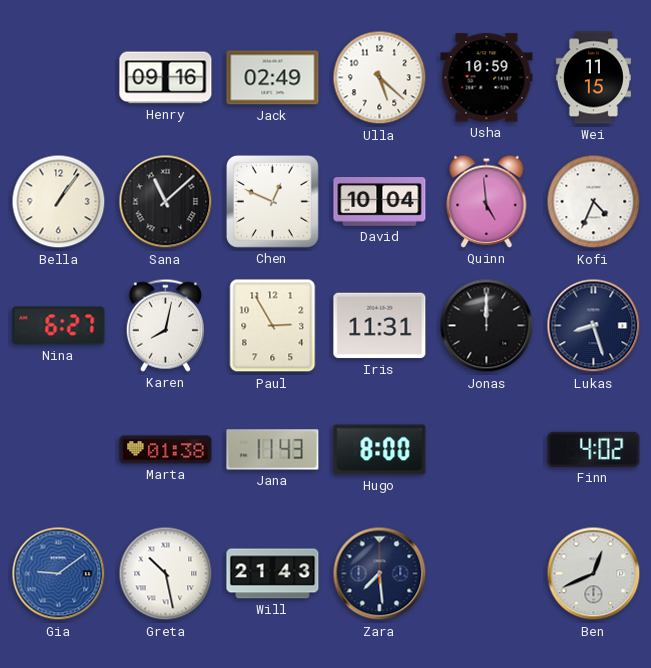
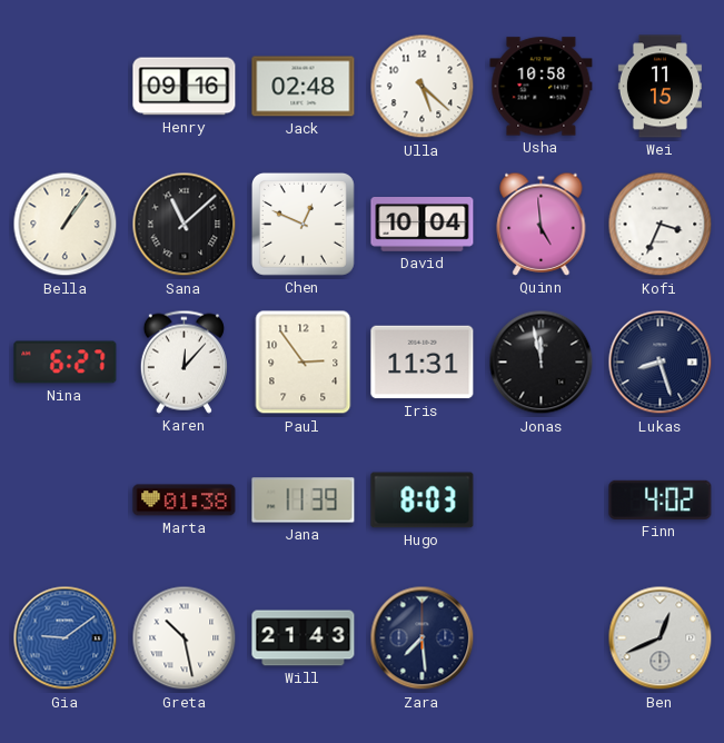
Jack: 02:49 -> 02:48 (304, 87)
Usha: 10:59 -> 10:58 (542, 87)
Kofi: 4:34 -> 3:34 (661, 225)
Karen: 8:02 -> 12:07 (184, 361)
Paul: 2:55 -> 2:54 (304, 363)
Jonas: 12:00 -> 11:58 (542, 363)
Jana: 11:43 -> 11:39 (304, 501)
Hugo: 8:00 -> 8:03 (423, 501)
